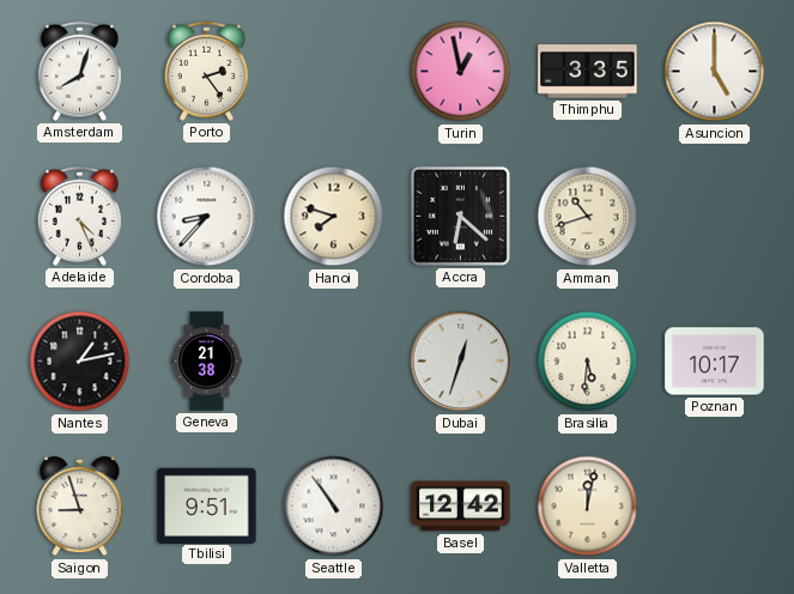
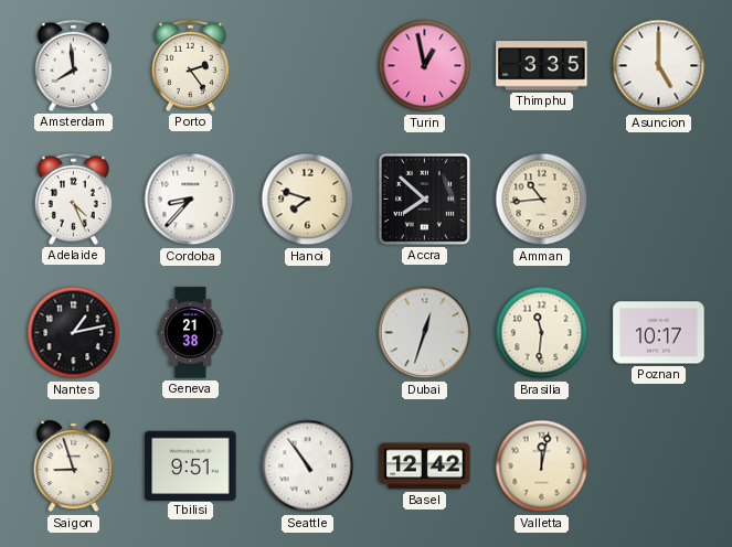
Amsterdam: 8:03 -> 7:59 (73, 65)
Accra: 6:22 -> 7:52 (424, 199)
Amman: 10:42 -> 10:44 (542, 200)
Brasilia: 5:31 -> 11:31 (542, 333)
